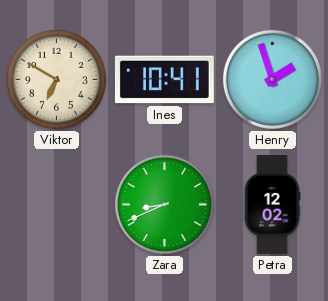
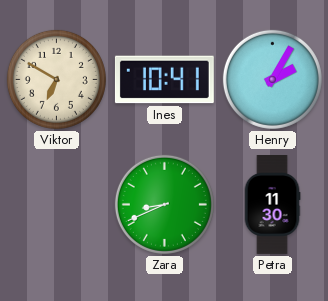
Henry: 1:57 -> 2:05 (272, 79)
Petra: 12:02 -> 11:30 (272, 205)
